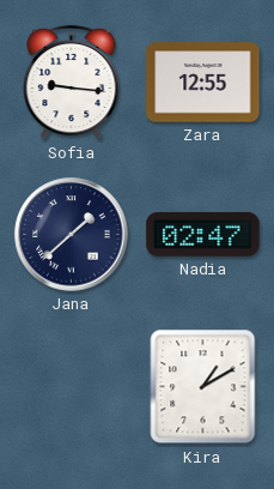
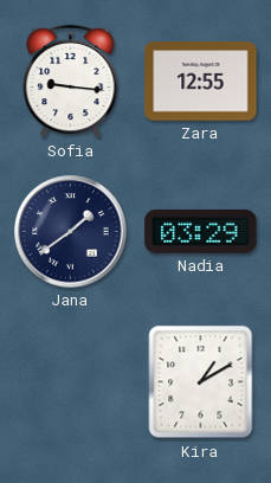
Jana: 1:38 -> 1:39 (71, 232)
Nadia: 02:47 -> 03:29 (201, 231)
